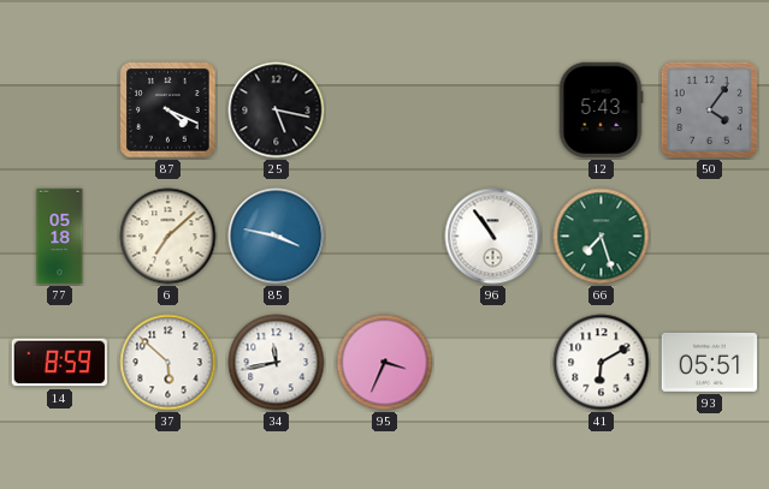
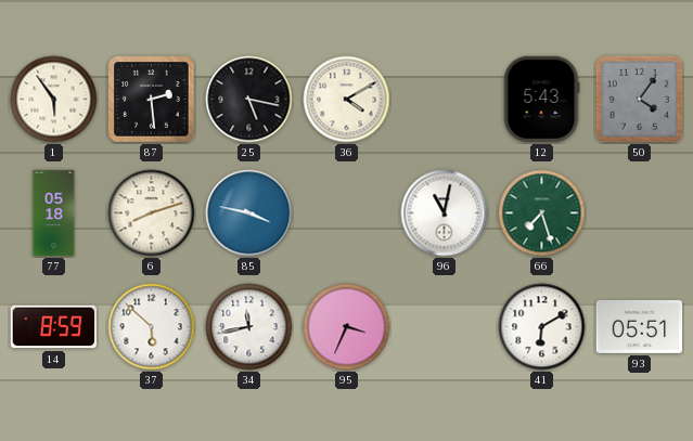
1: none -> 5:54 (54, 100)
87: 4:19 -> 2:29 (152, 100)
36: none -> 4:10 (347, 100)
6: 7:08 -> 8:12 (152, 213)
96: 10:54 -> 11:02 (445, 213)
